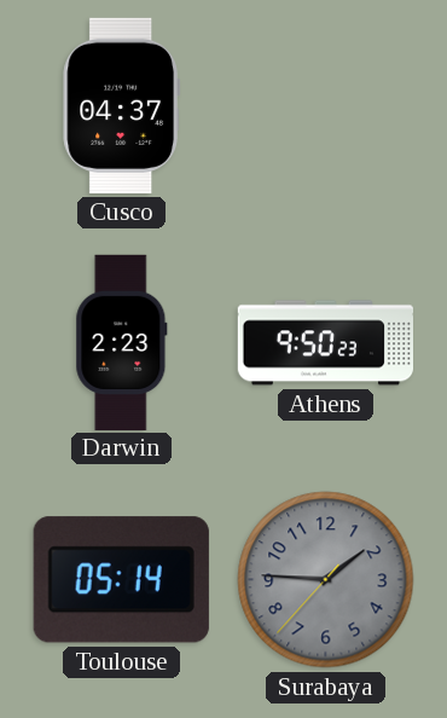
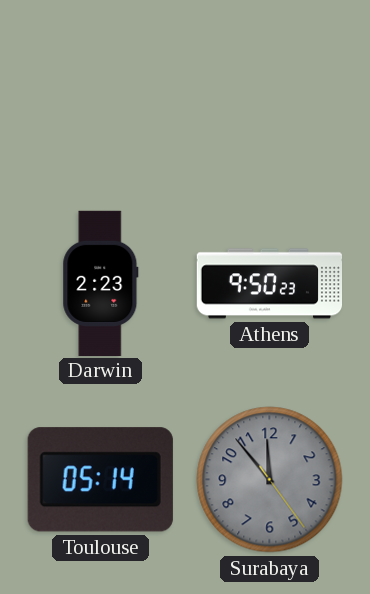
Cusco: 04:37 -> none (121, 105)
Surabaya: 1:45 -> 11:53 (270, 480)
